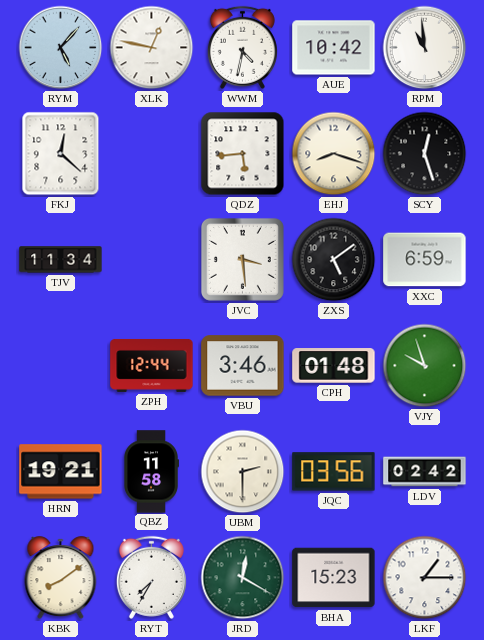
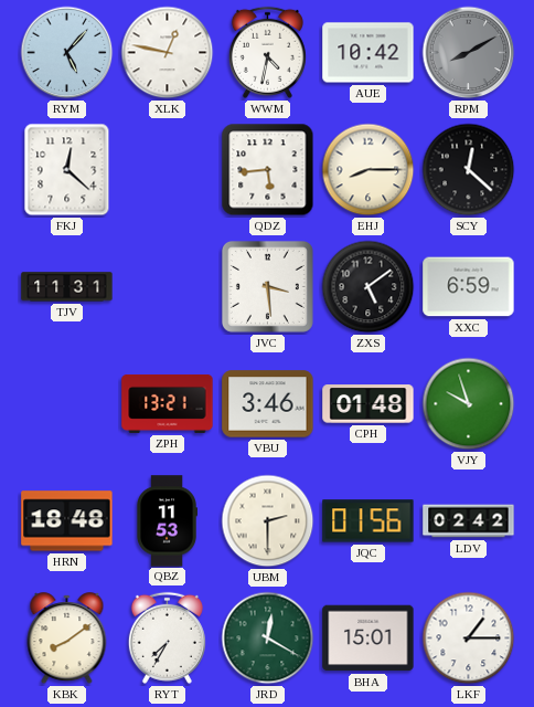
RPM: 10:59 -> 8:10 (469, 53)
RPM dial: white -> grey (469, 53)
EHJ: 8:18 -> 8:15 (369, 170)
SCY: 12:27 -> 12:22 (469, 170)
TJV: 11:34 -> 11:31 (67, 287)
ZPH: 12:44 -> 13:21 (168, 403)
HRN: 19:21 -> 18:48 (67, 521)
QBZ: 11:58 -> 11:53 (167, 521)
JQC: 03:56 -> 01:56 (369, 521)
BHA: 15:23 -> 15:01 (369, 639)
